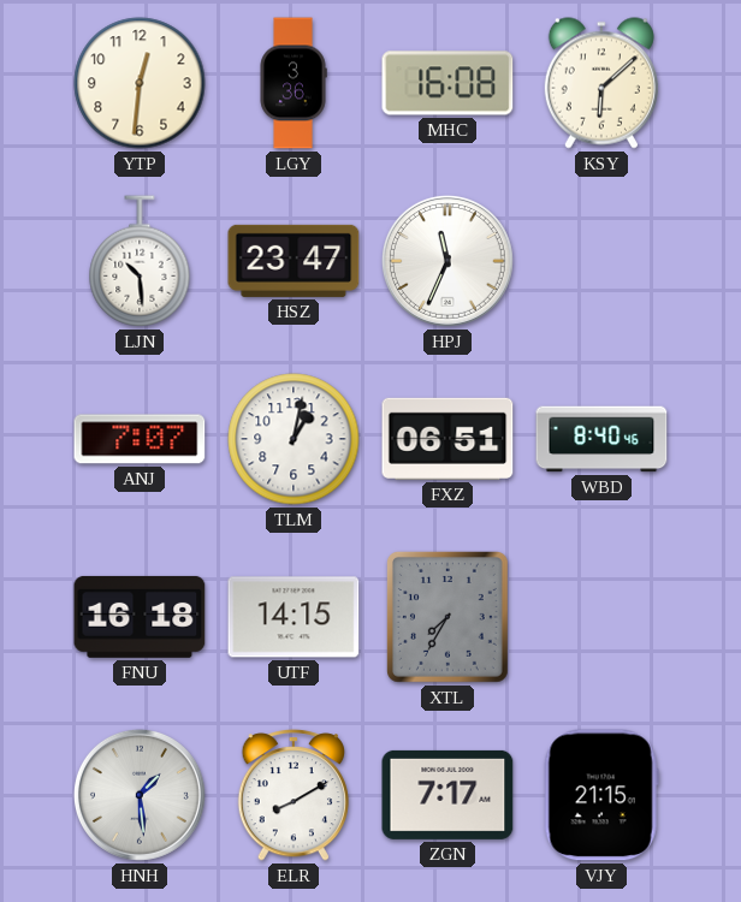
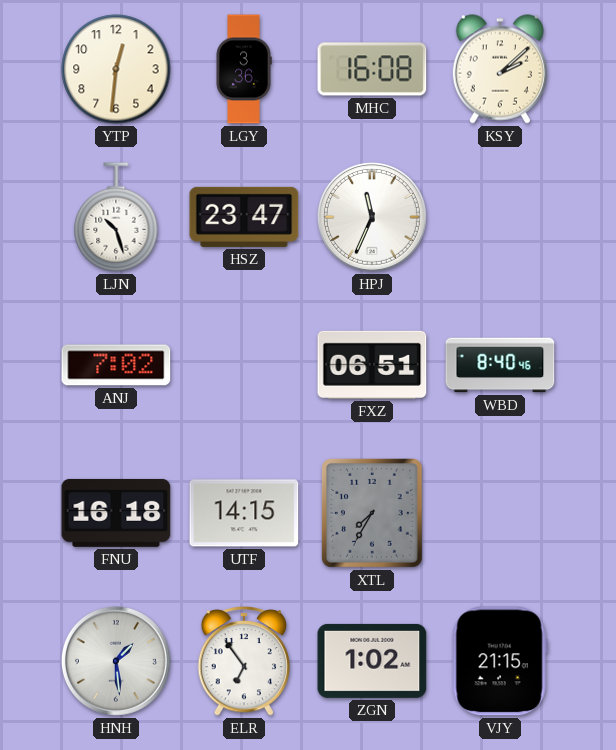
KSY: 6:08 -> 2:08 (500, 69)
LJN: 10:29 -> 10:27 (116, 217)
ANJ: 7:07 -> 7:02 (116, 365)
TLM: 1:02 -> none (294, 439)
ELR: 8:10 -> 6:54 (243, 662)
ZGN: 7:17 -> 1:02 (372, 661)
